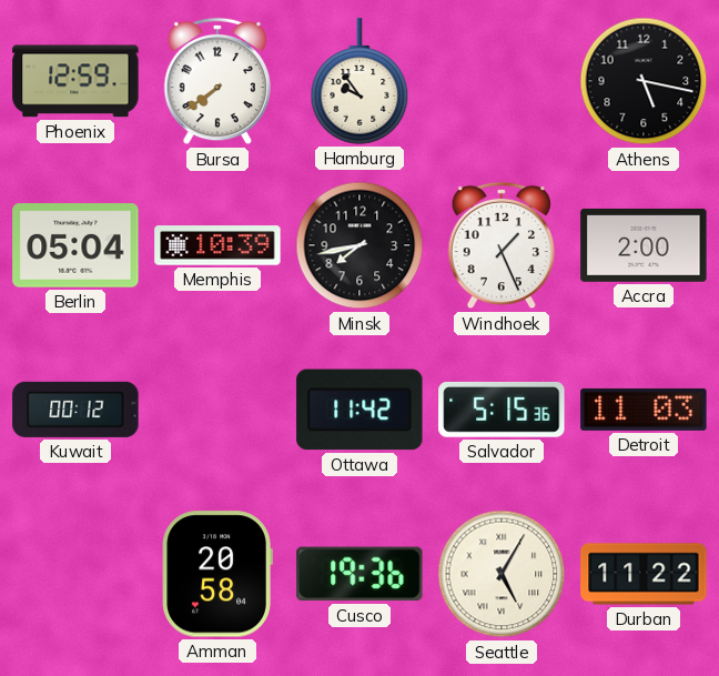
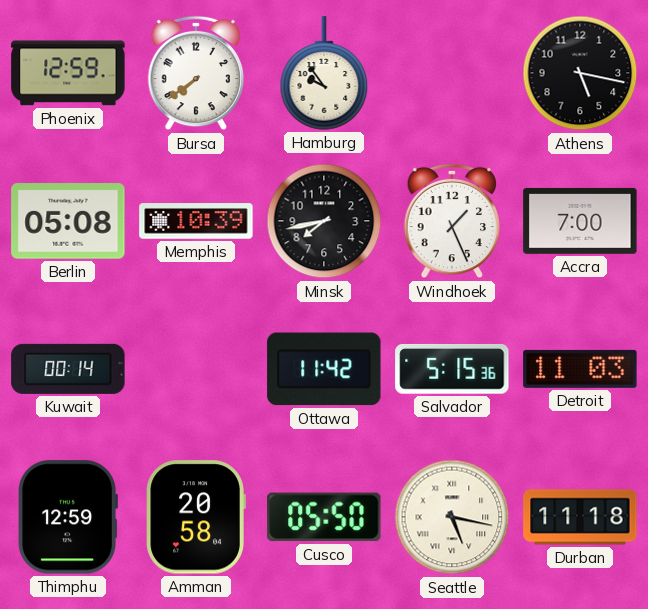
Berlin: 05:04 -> 05:08 (68, 221)
Accra: 2:00 -> 7:00 (580, 221)
Kuwait: 00:12 -> 00:14 (68, 369)
Thimphu: none -> 12:59 (68, 517)
Cusco: 19:36 -> 05:50 (324, 517)
Seattle: 5:05 -> 5:17 (452, 517)
Durban: 11:22 -> 11:18 (580, 517)
